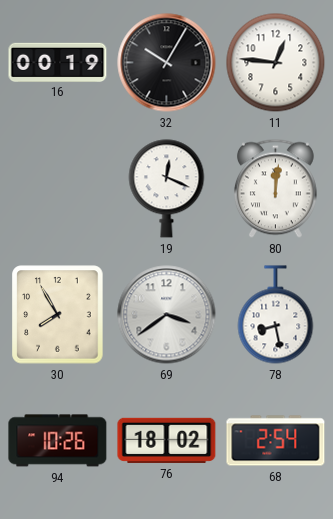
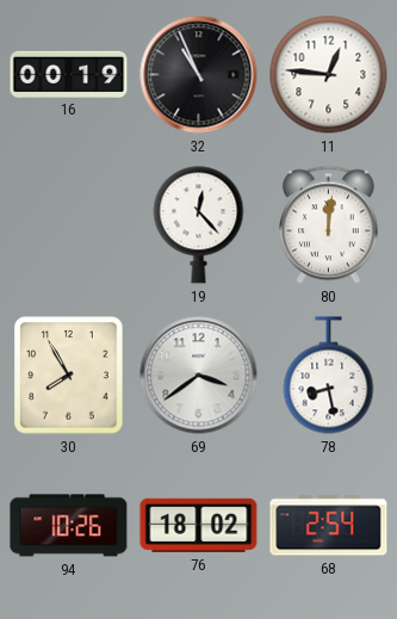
32: 10:05 -> 10:56 (199, 75)
19: 12:19 -> 12:23 (199, 225)
